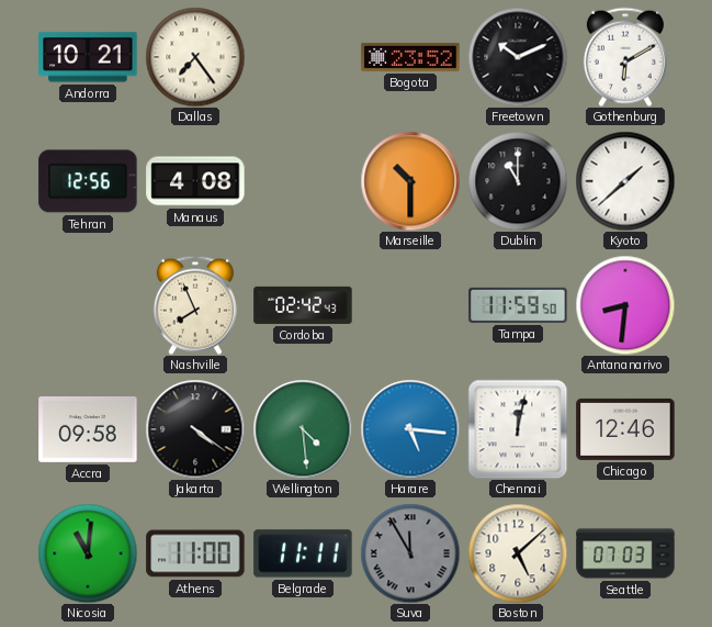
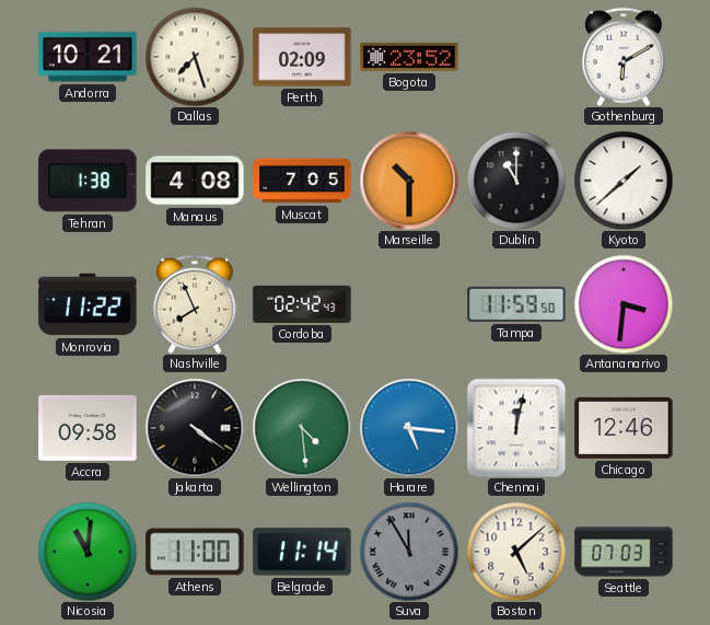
Dallas: 7:24 -> 7:27 (195, 57)
Perth: none -> 02:09 (302, 57)
Freetown: 10:11 -> none (518, 57)
Tehran: 12:56 -> 1:38 (88, 181)
Muscat: none -> 7:05 (302, 181)
Monrovia: none -> 11:22 (88, 304)
Antananarivo: 8:31 -> 3:31 (624, 304)
Belgrade: 11:11 -> 11:14 (302, 552)
